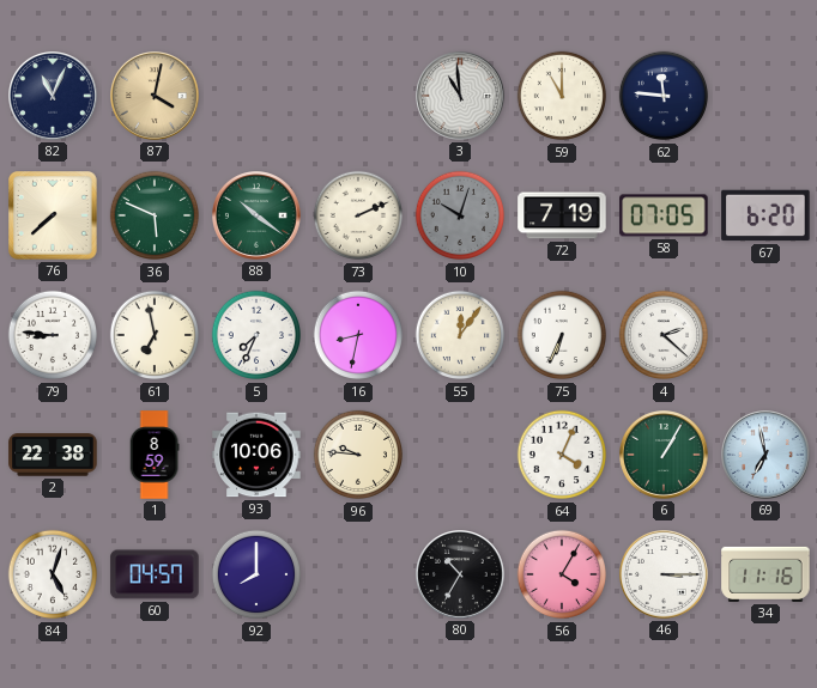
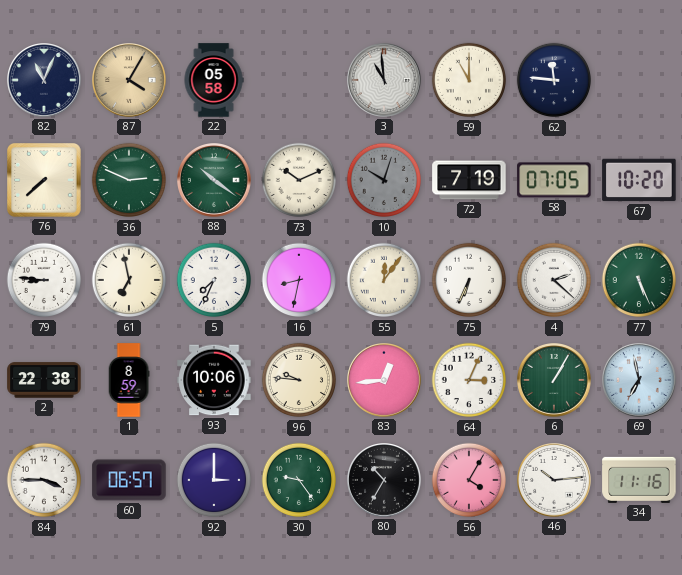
87: 4:02 -> 4:05 (130, 81)
22: none -> 05:58 (214, 80)
36: 5:49 -> 2:49 (129, 180)
73: 2:11 -> 10:11 (299, 180)
67: 6:20 -> 10:20 (639, 180)
77: none -> 5:26 (639, 280)
83: none -> 12:44 (385, 381)
64: 4:04 -> 3:04 (469, 380)
84: 5:03 -> 3:45 (44, 480)
60: 04:57 -> 06:57 (129, 480)
92: 8:00 -> 3:00 (214, 480)
30: none -> 9:24 (299, 480)
46: 3:15 -> 10:14 (555, 481)
